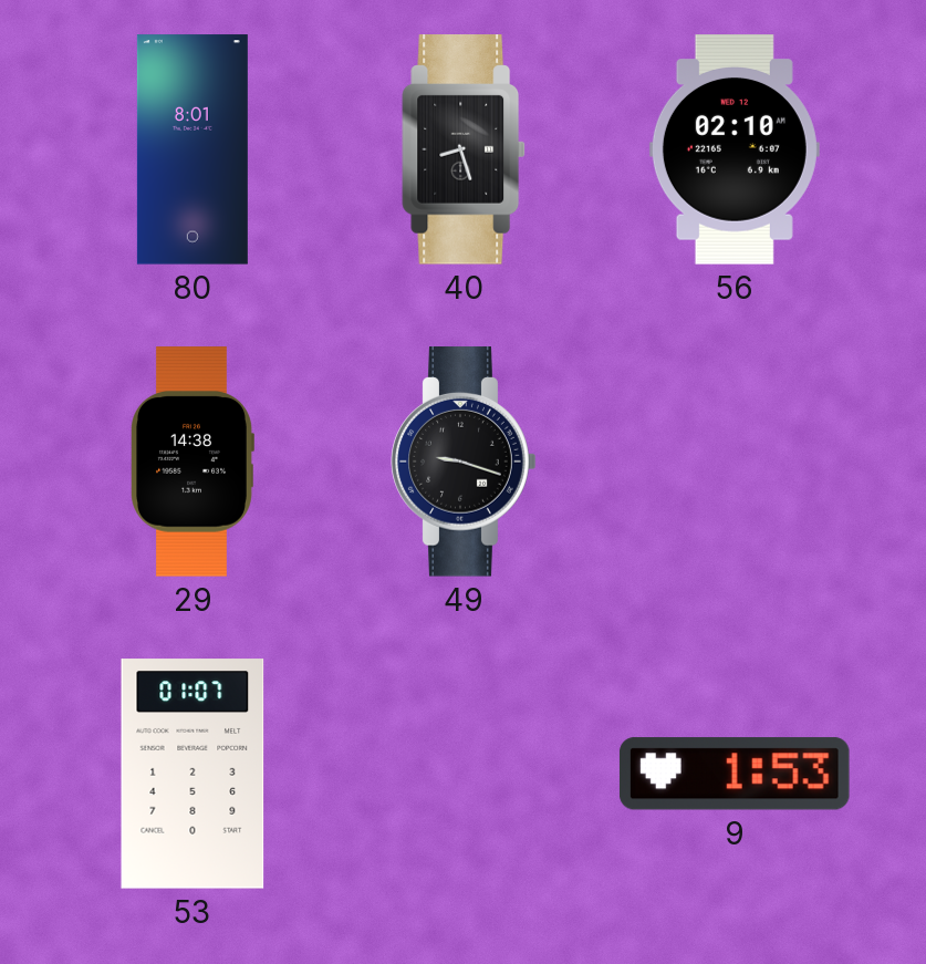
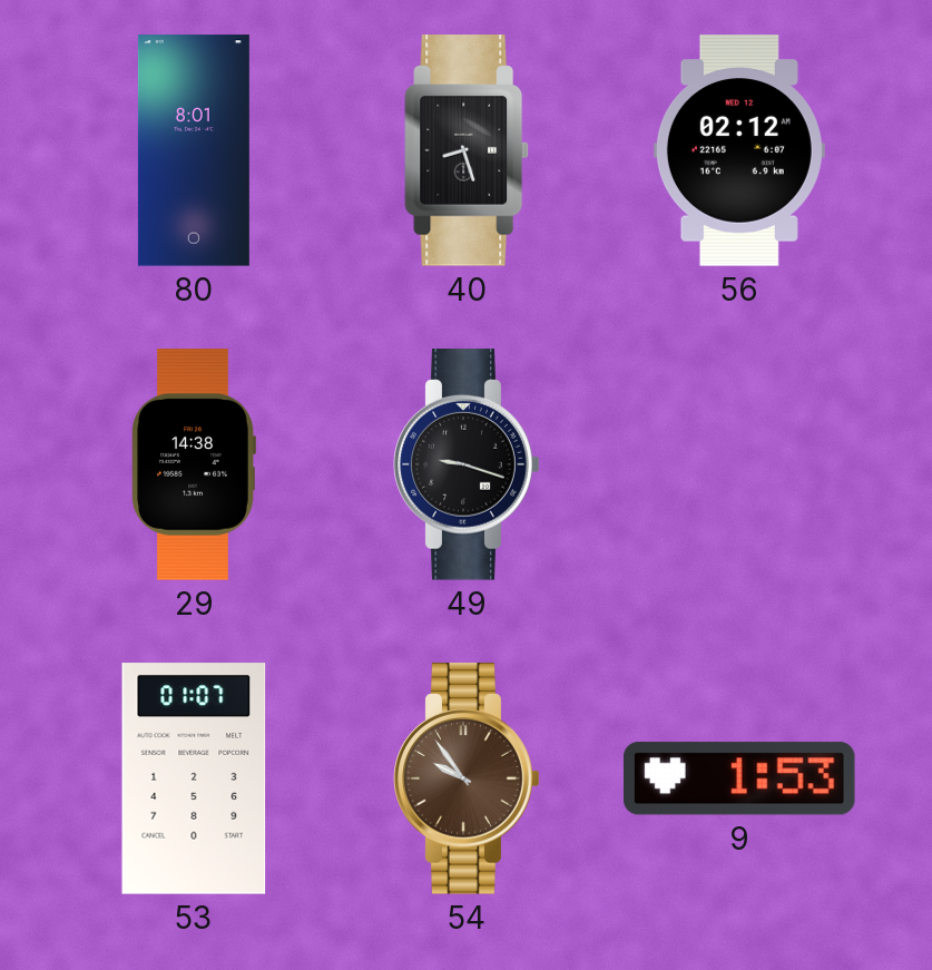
56: 02:10 -> 02:12 (739, 150)
54: none -> 9:54 (467, 778)
